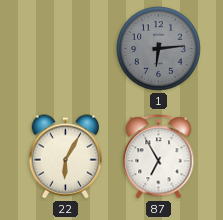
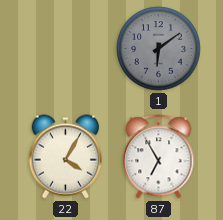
1: 6:14 -> 6:09 (159, 49)
22: 6:05 -> 4:05 (65, 157)
